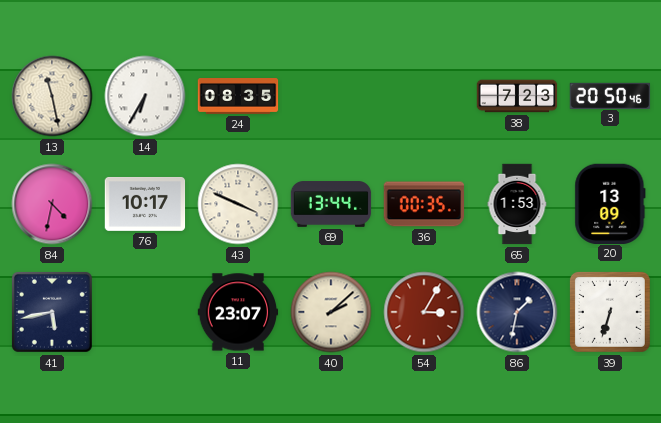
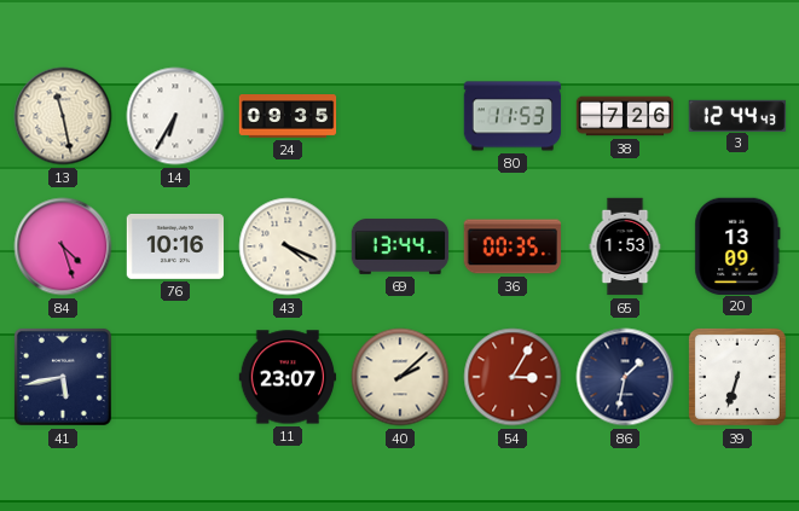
24: 08:35 -> 09:35 (288, 117)
80: none -> 11:53 (513, 116)
38: 7:23 -> 7:26 (625, 116)
3: 20:50 -> 12:44 (737, 115)
84: 4:32 -> 4:27 (63, 246)
76: 10:17 -> 10:16 (175, 246)
43: 3:49 -> 4:19 (288, 246)
